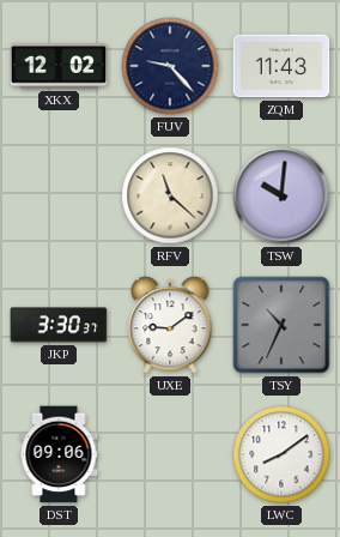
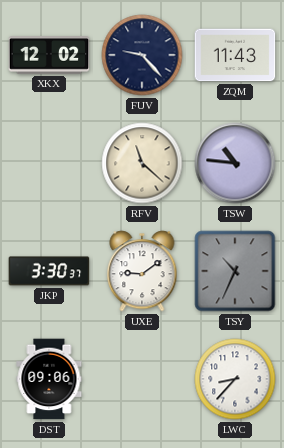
TSW: 10:01 -> 10:46 (235, 163)
LWC: 8:09 -> 8:37 (235, 379)
